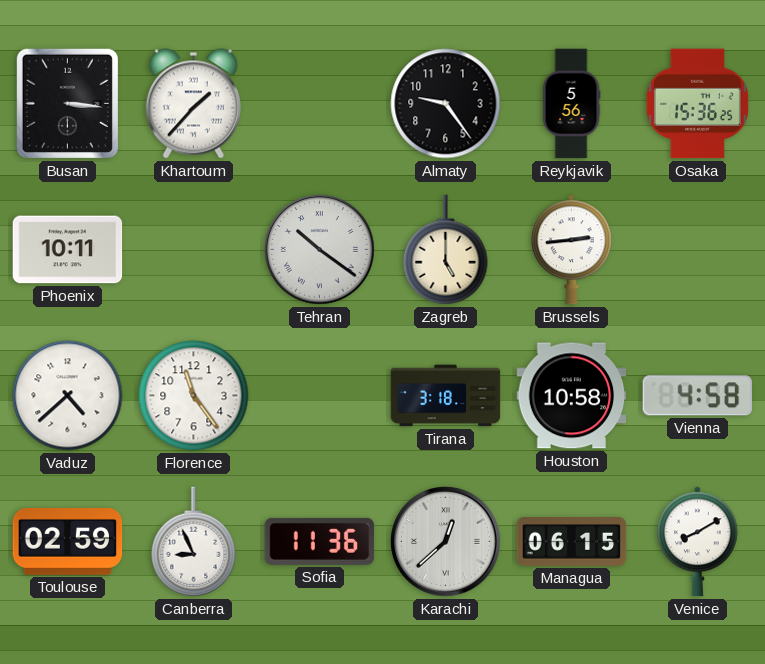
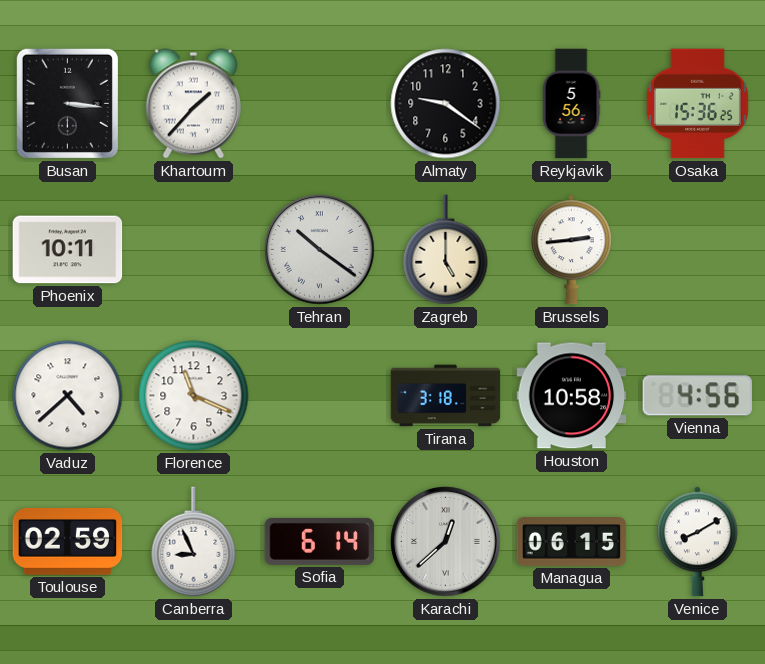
Almaty: 9:24 -> 9:21 (446, 104)
Florence: 11:24 -> 11:19 (194, 396)
Vienna: 4:58 -> 4:56 (698, 396)
Sofia: 11:36 -> 6:14 (320, 541)
